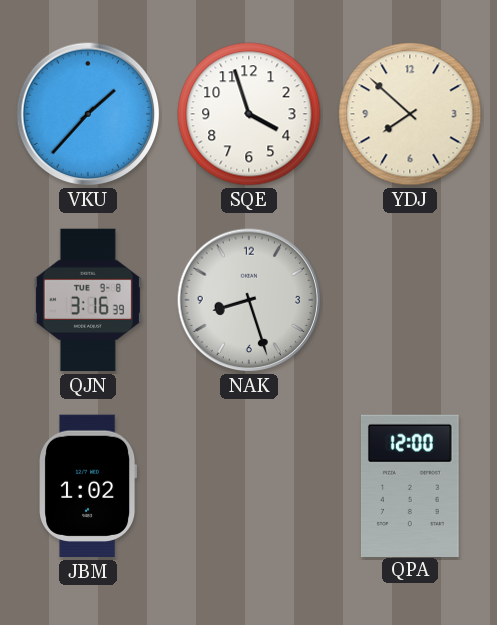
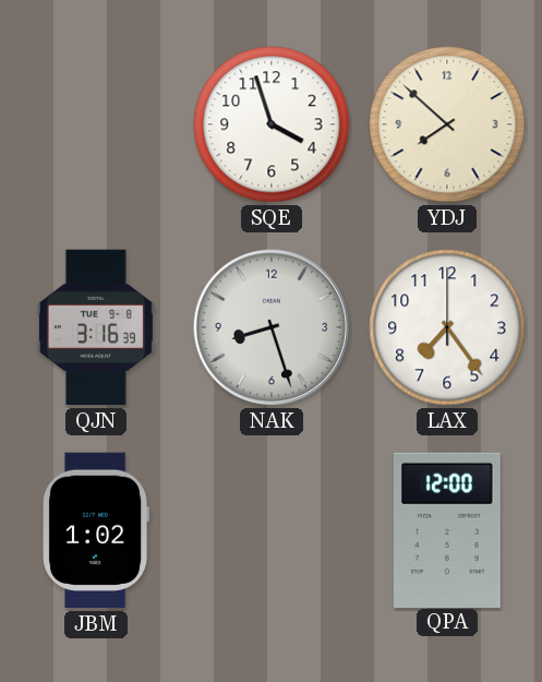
VKU: 1:37 -> none (88, 114)
LAX: none -> 7:24 (447, 327)
